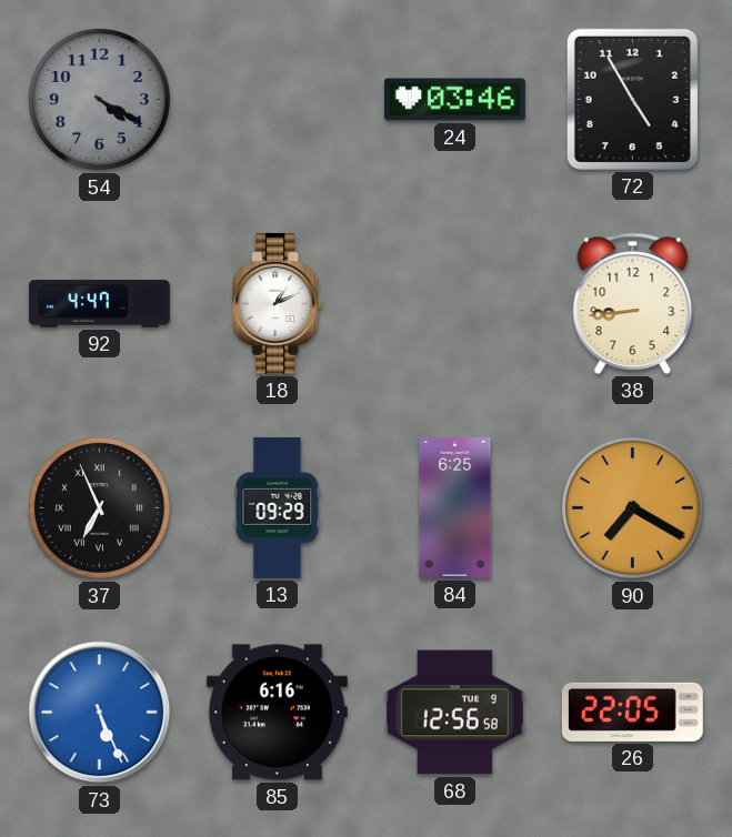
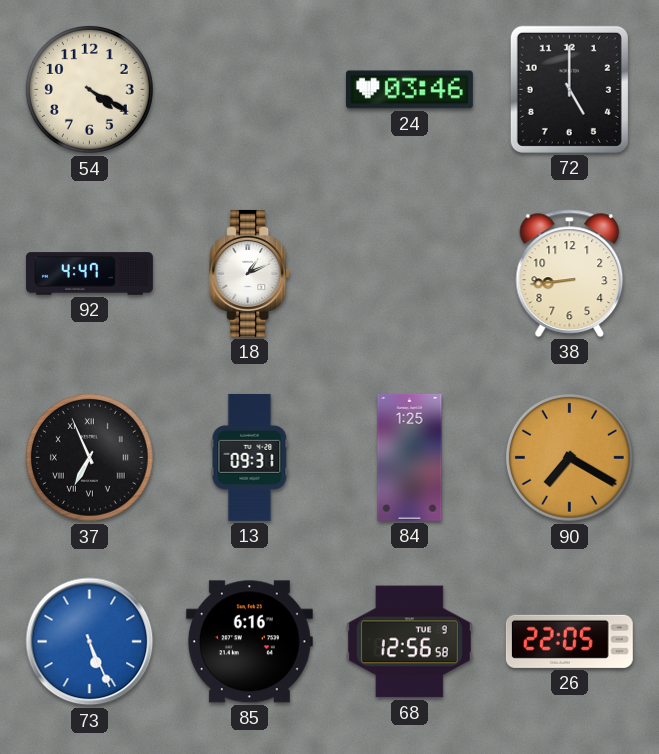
54 dial: grey -> cream (89, 89)
72: 4:55 -> 5:00 (569, 89)
13: 09:29 -> 09:31 (250, 457)
84: 6:25 -> 1:25 (410, 457)
